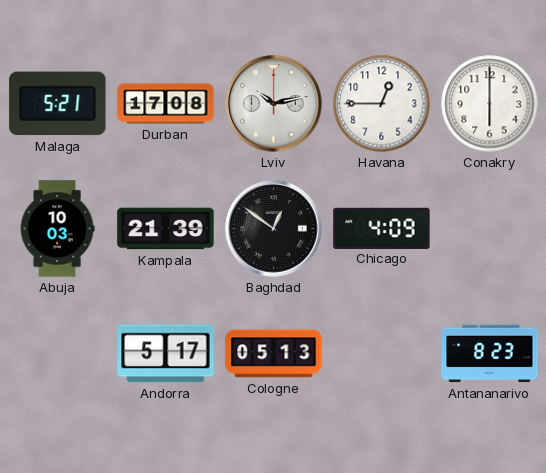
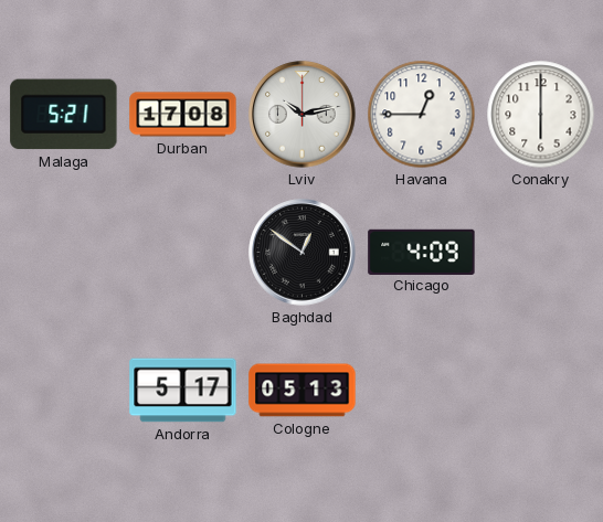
Abuja: 10:03 -> none (57, 229)
Kampala: 21:39 -> none (166, 229)
Antananarivo: 8:23 -> none (490, 354)
